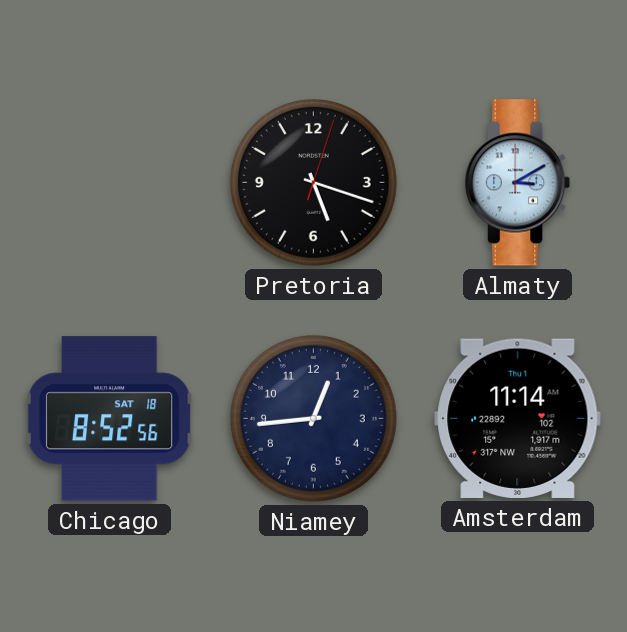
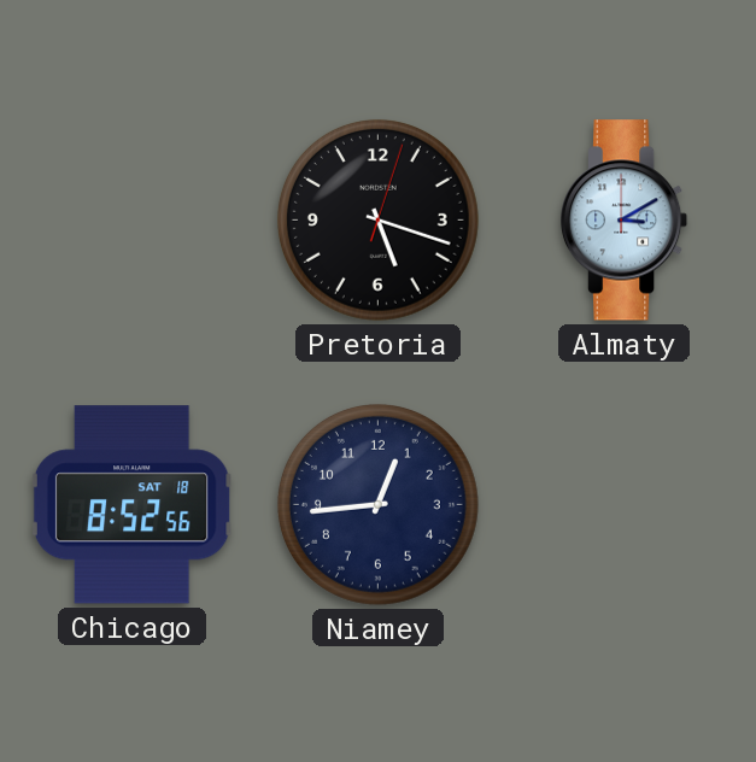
Amsterdam: 11:14 -> none (518, 418)
